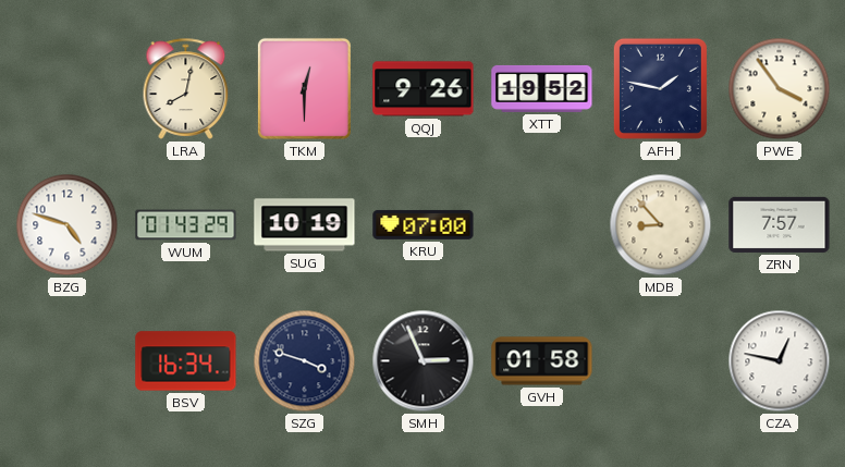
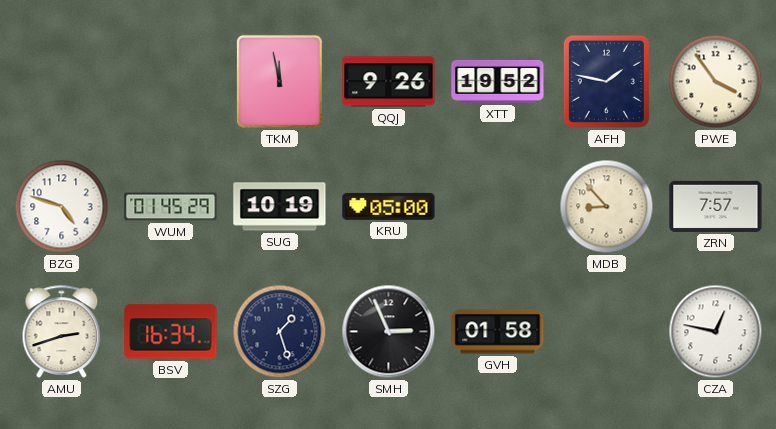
LRA: 8:02 -> none (186, 88)
TKM: 12:30 -> 11:58 (279, 81)
WUM: 01:43 -> 01:45 (171, 207)
KRU: 07:00 -> 05:00 (389, 206)
AMU: none -> 2:42 (62, 331)
SZG: 3:48 -> 1:27 (280, 332)
